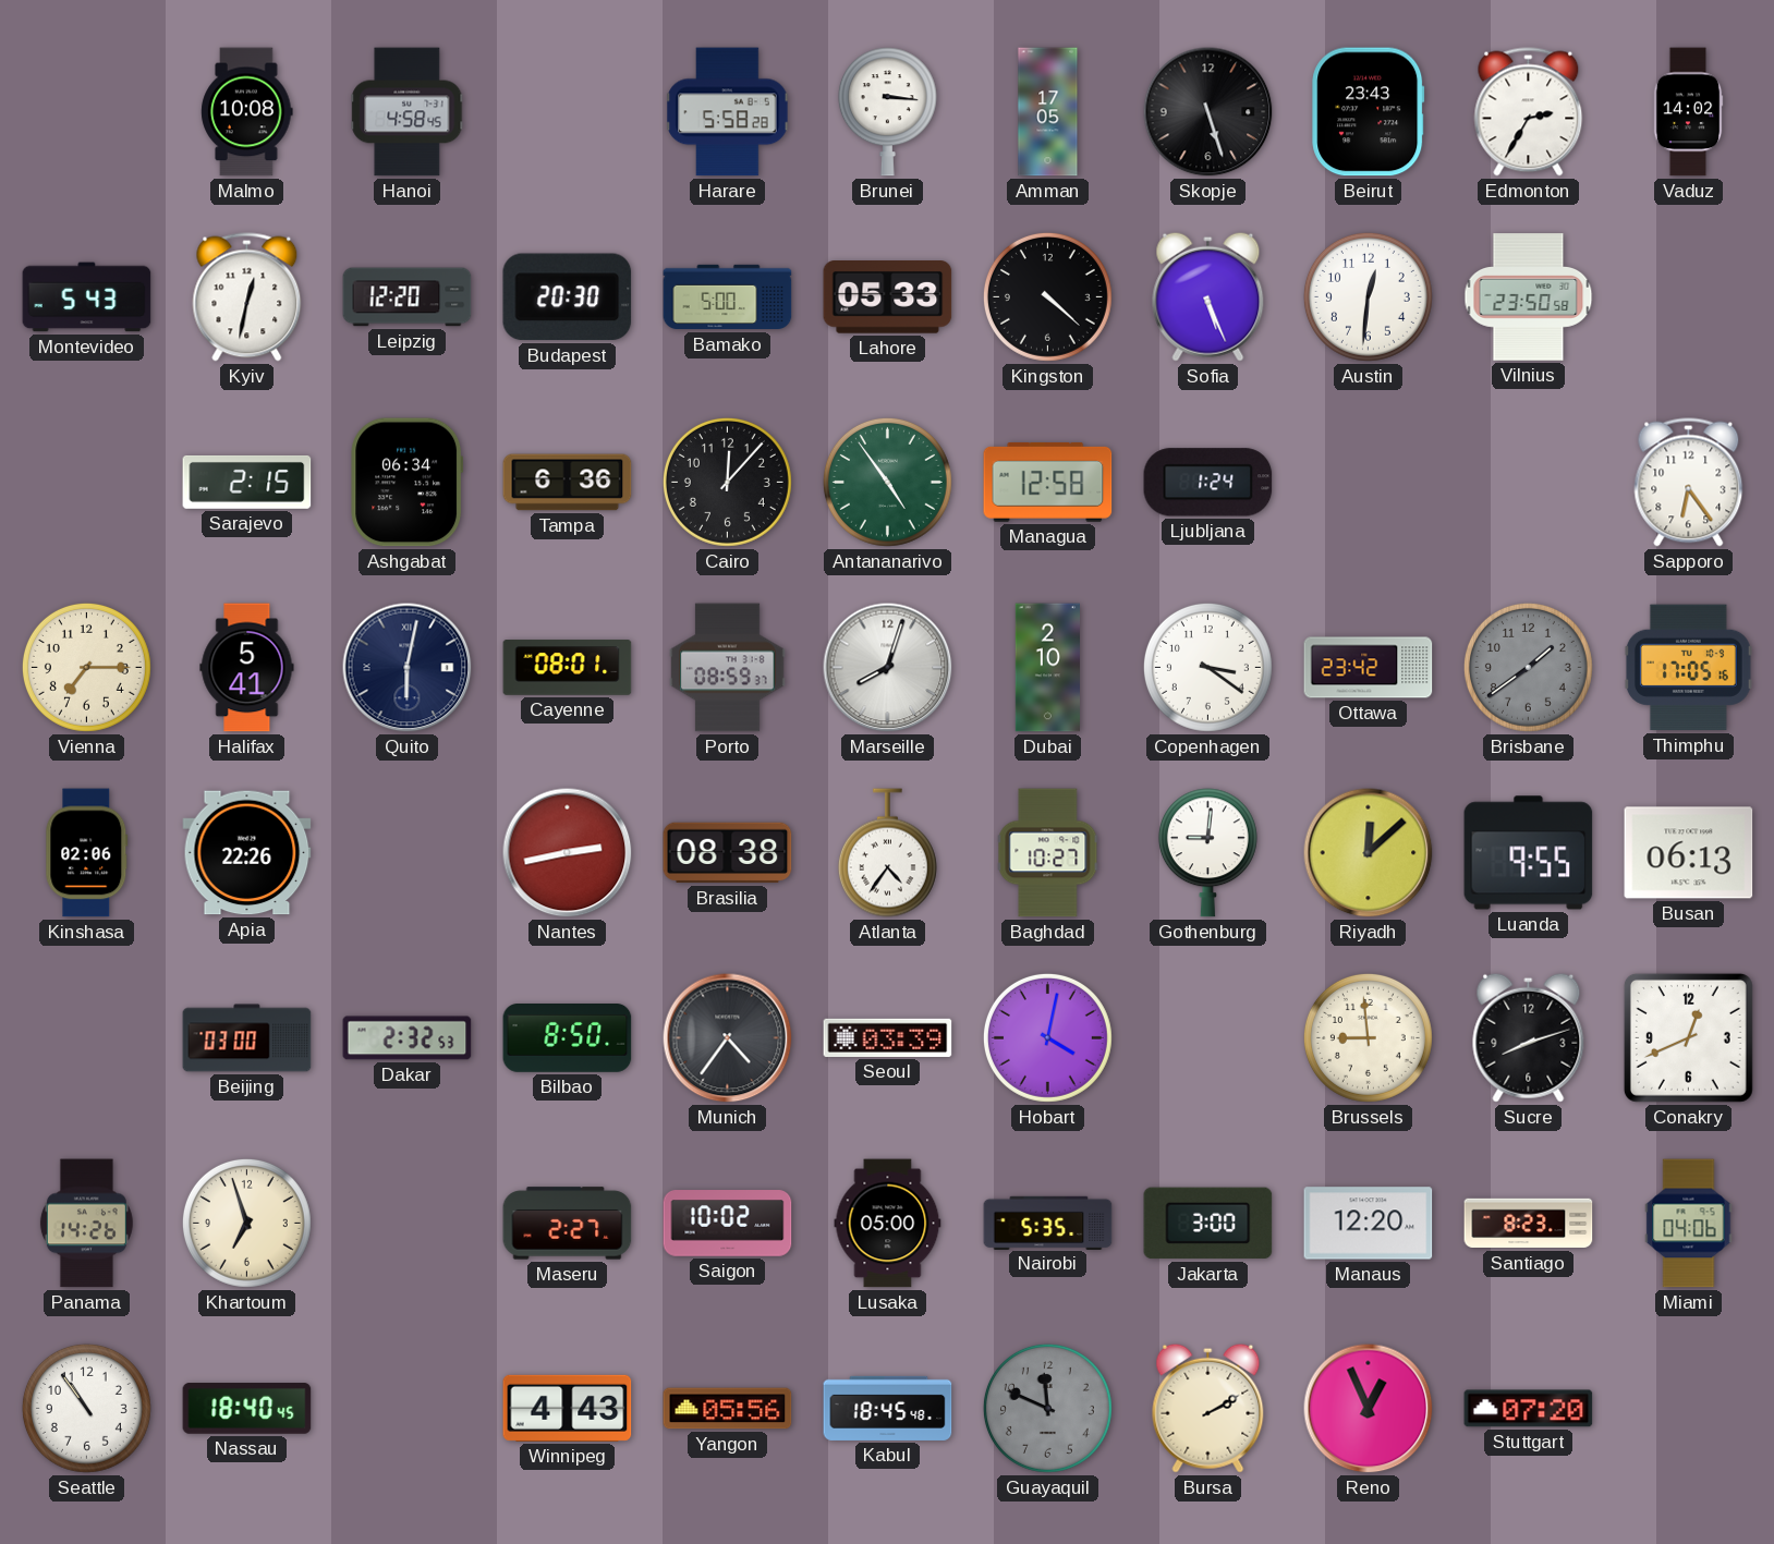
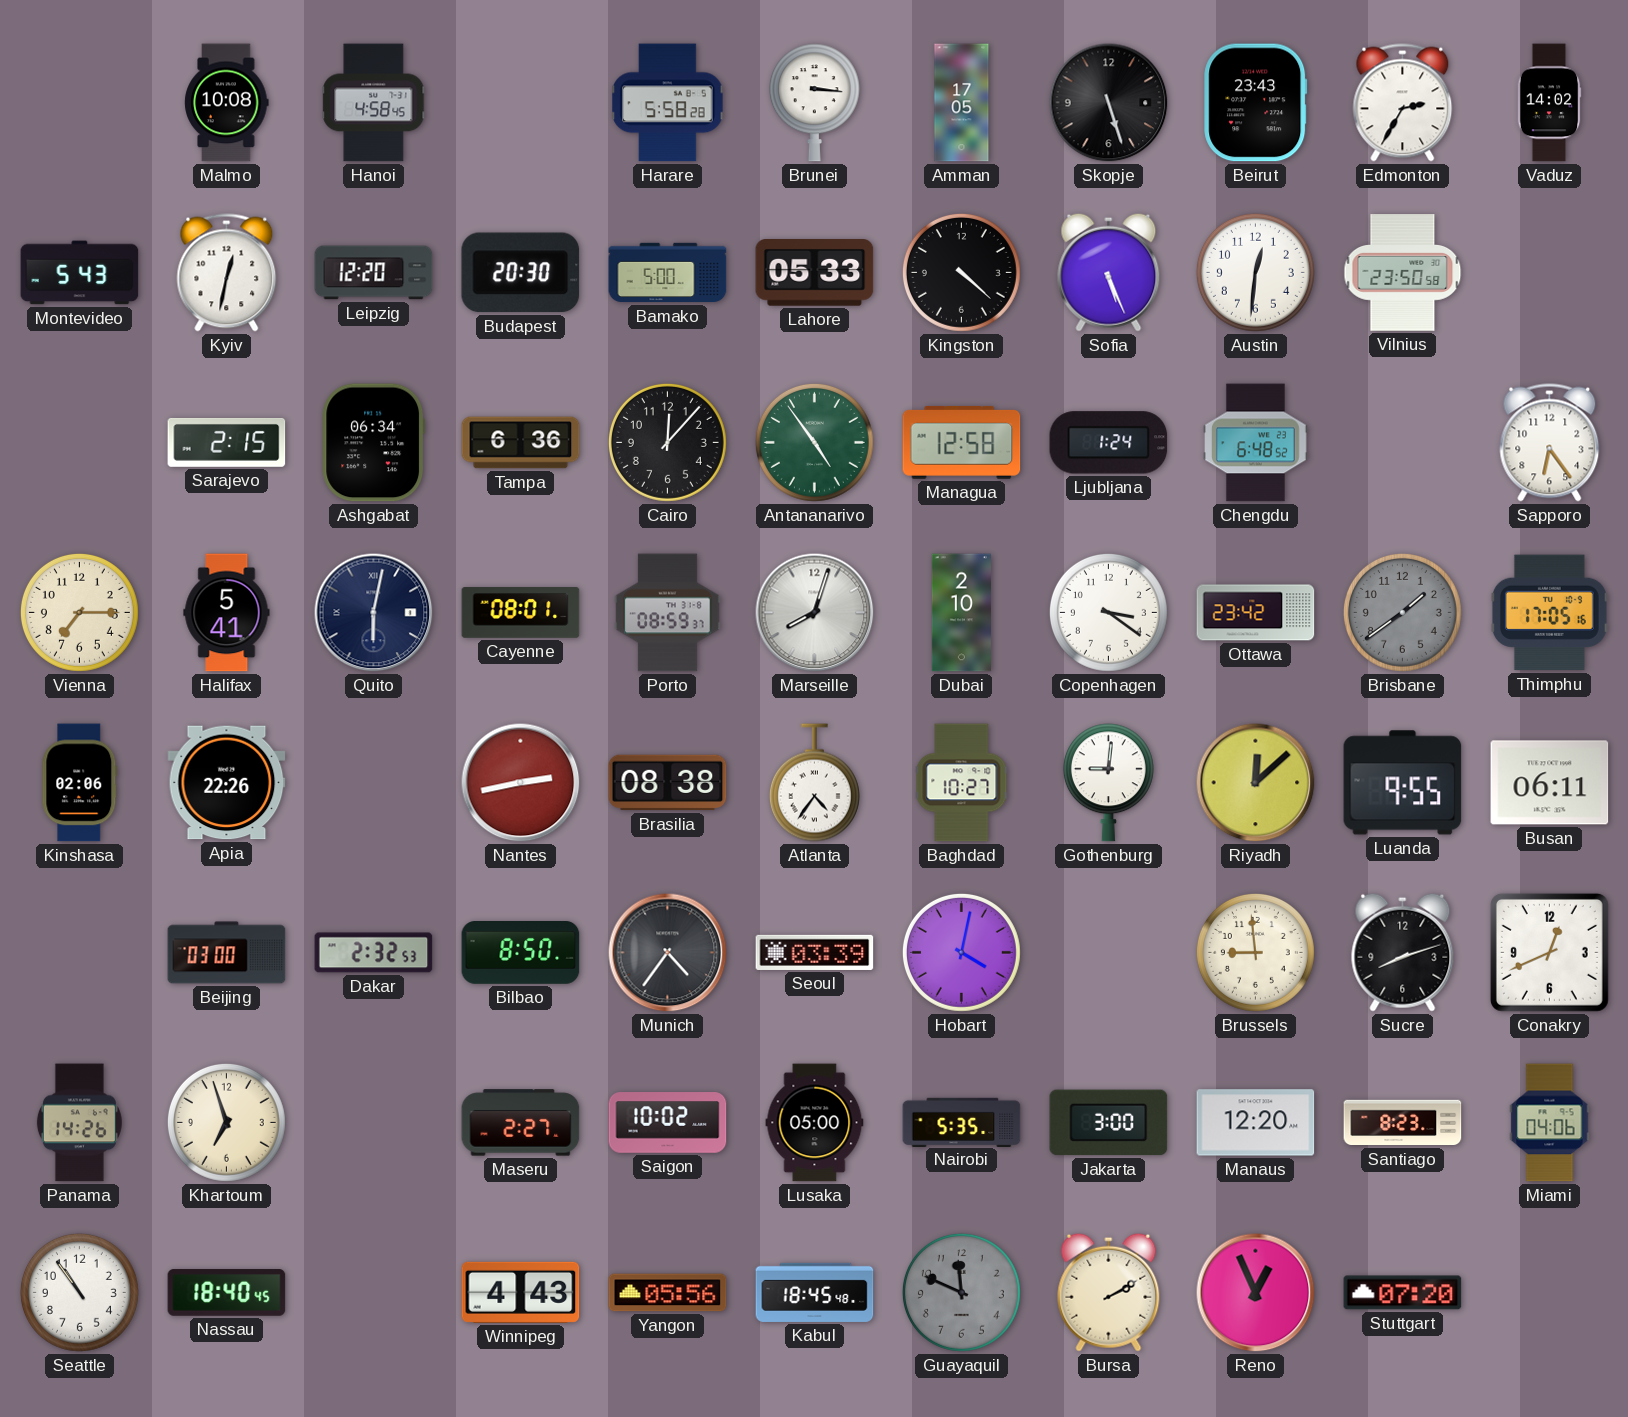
Chengdu: none -> 6:48 (1256, 443)
Busan: 06:13 -> 06:11 (1550, 783)
